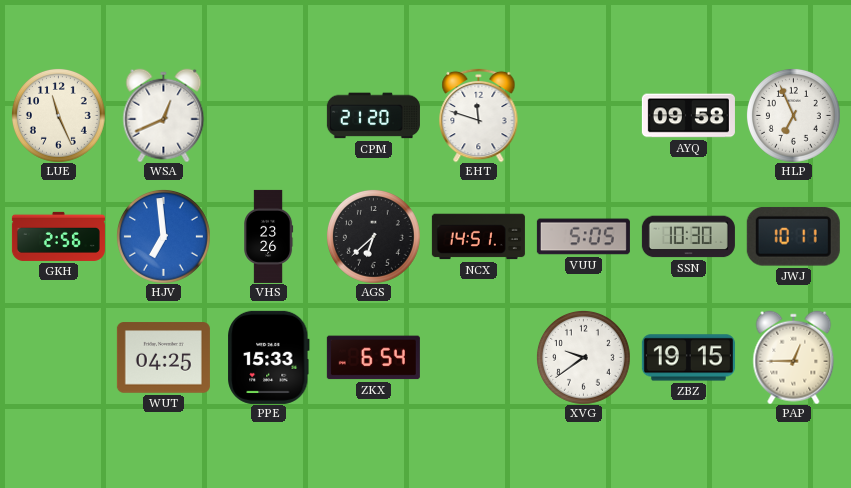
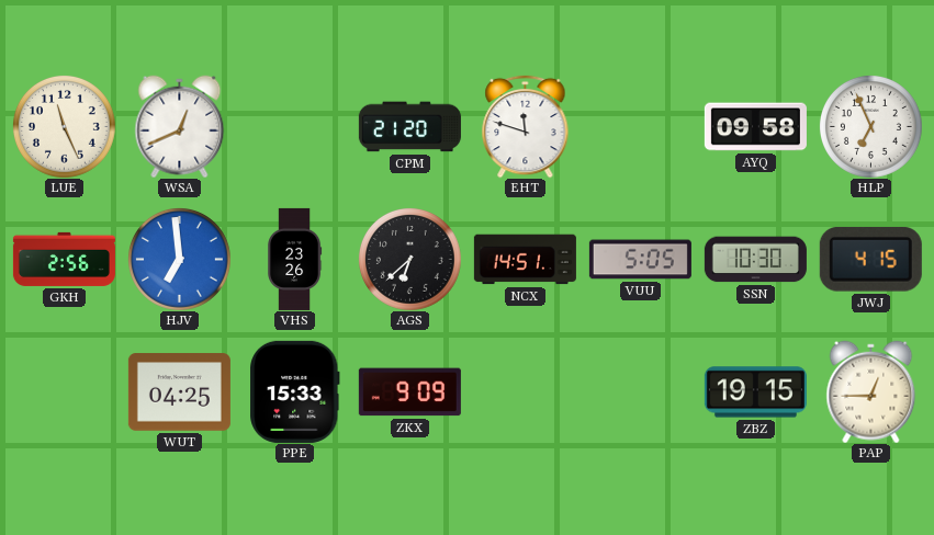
JWJ: 10:11 -> 4:15 (870, 259)
ZKX: 6:54 -> 9:09 (409, 392)
XVG: 9:39 -> none (584, 358)
